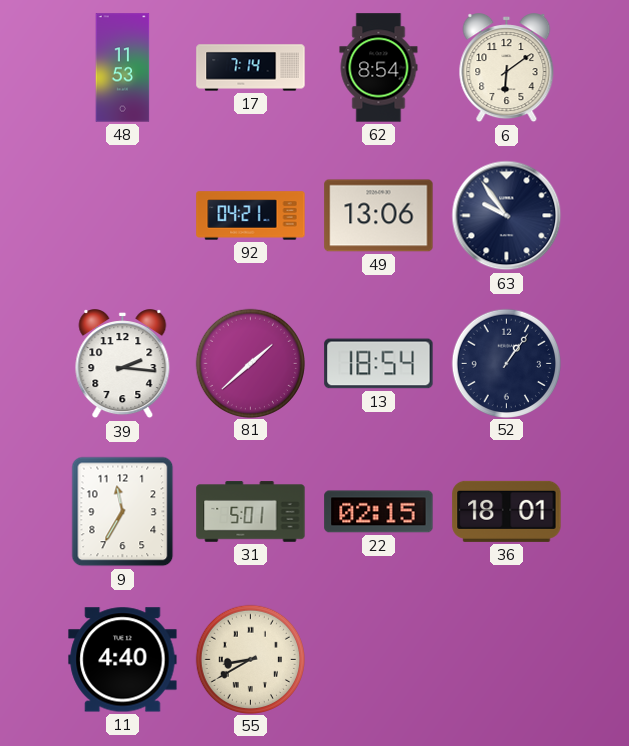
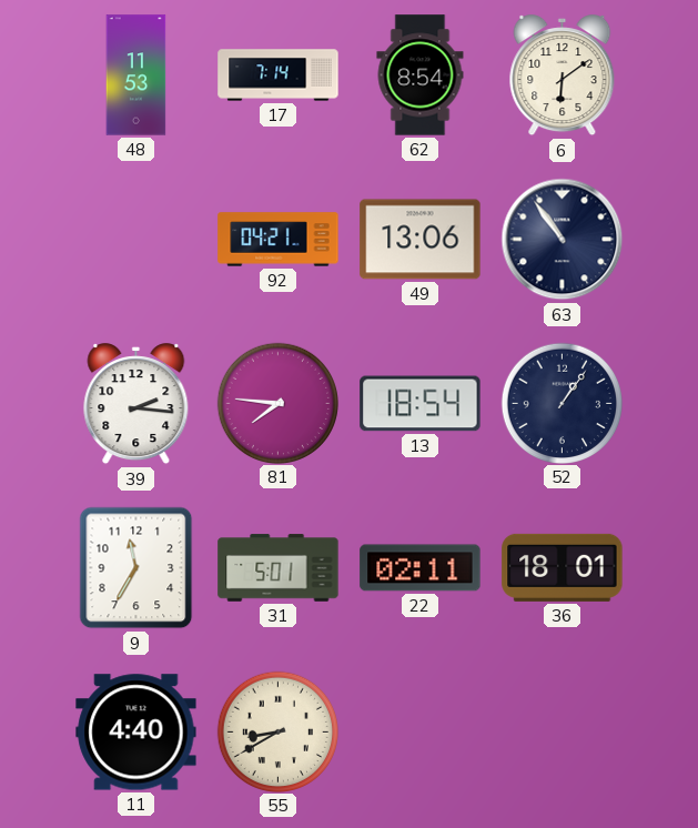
63: 9:54 -> 10:54 (563, 240)
81: 1:38 -> 7:46 (277, 403)
22: 02:15 -> 02:11 (421, 568)
